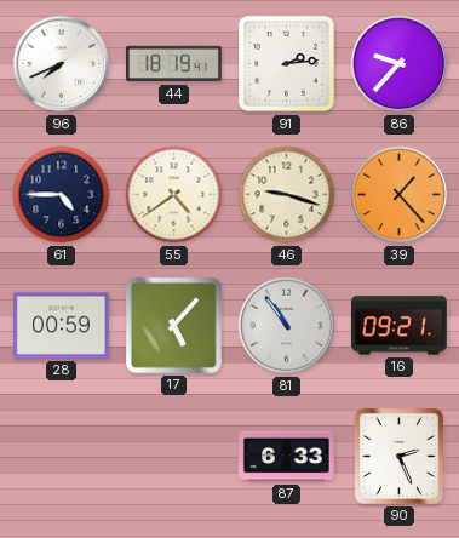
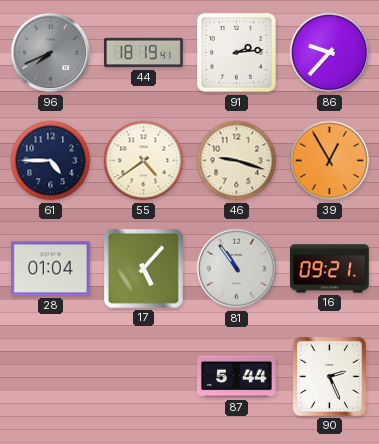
96 dial: white -> grey (51, 53)
39: 1:23 -> 12:55 (330, 161)
28: 00:59 -> 01:04 (51, 269)
87: 6:33 -> 5:44 (237, 377)
